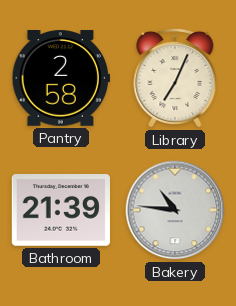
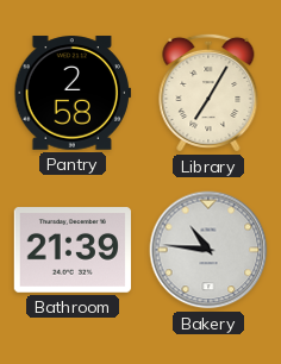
Library: 7:04 -> 7:05 (208, 93)
